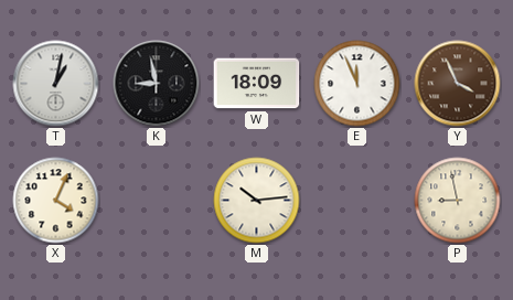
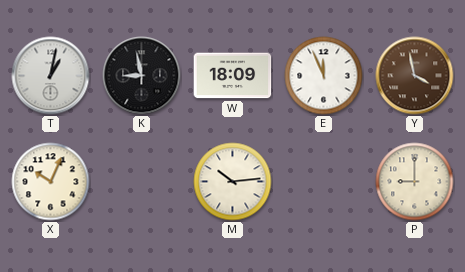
Y: 3:56 -> 3:58 (415, 76)
X: 4:04 -> 10:04 (51, 182)
P: 8:58 -> 9:00 (415, 182)
